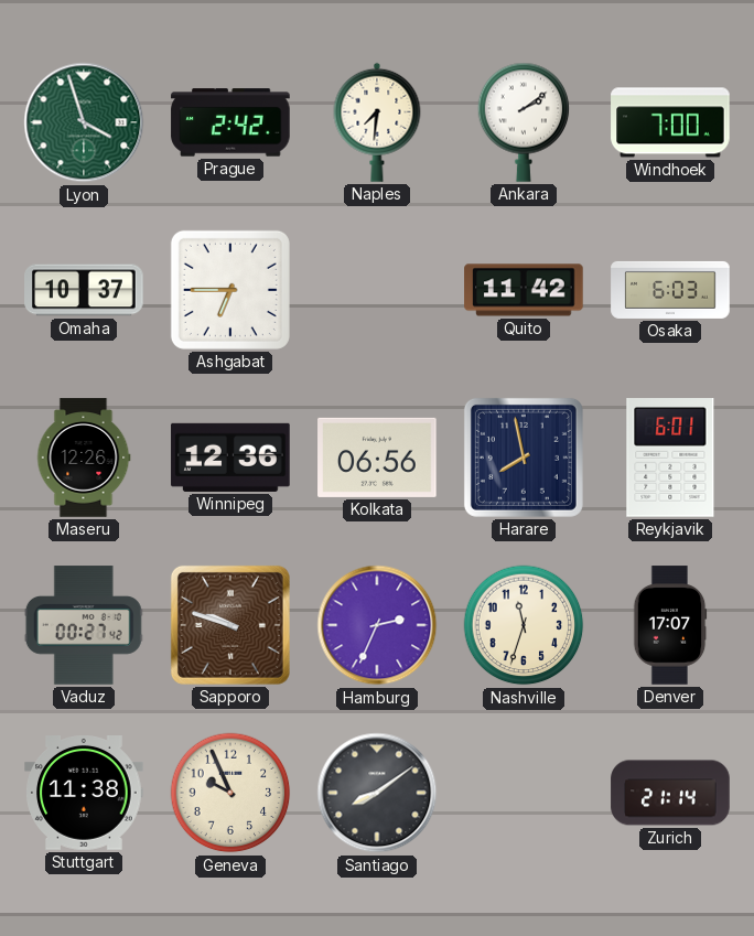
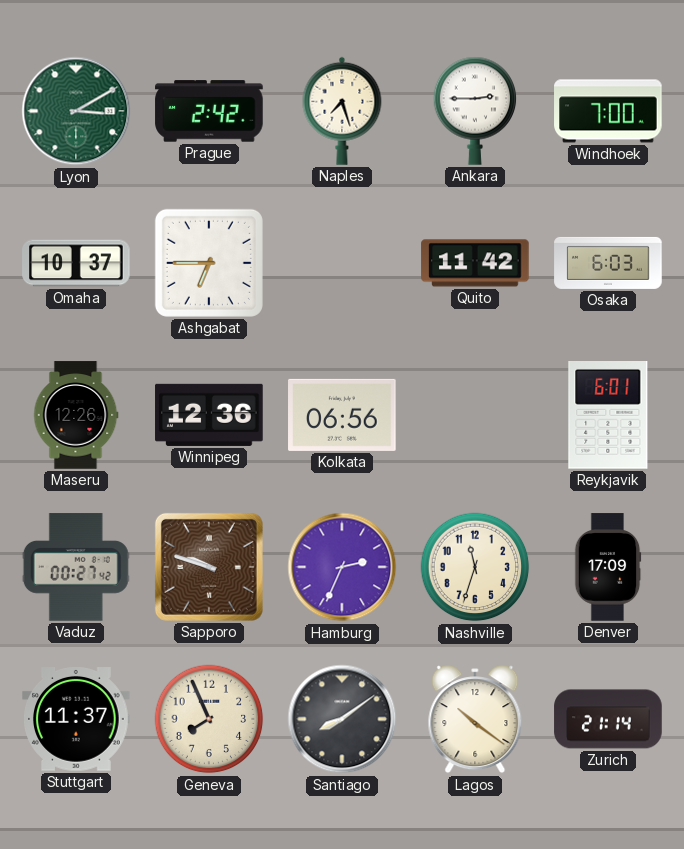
Lyon: 3:57 -> 3:10 (76, 111)
Naples: 7:31 -> 7:27 (342, 111)
Ankara: 2:09 -> 2:45 (475, 111)
Harare: 7:58 -> none (524, 458)
Denver: 17:07 -> 17:09 (608, 567)
Stuttgart: 11:38 -> 11:37 (76, 720)
Geneva: 9:56 -> 7:56 (209, 719)
Lagos: none -> 10:21 (475, 719)
